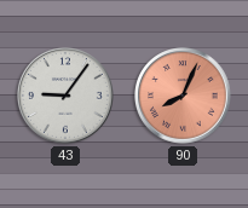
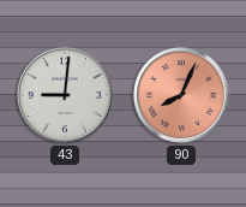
43: 9:06 -> 9:01 (66, 95)
